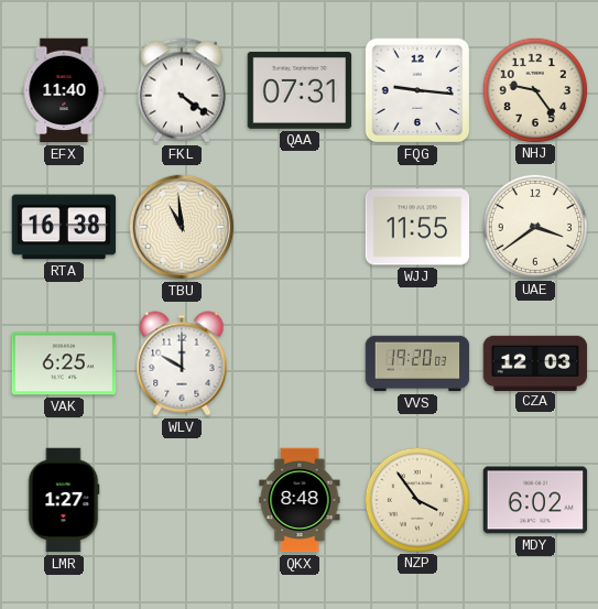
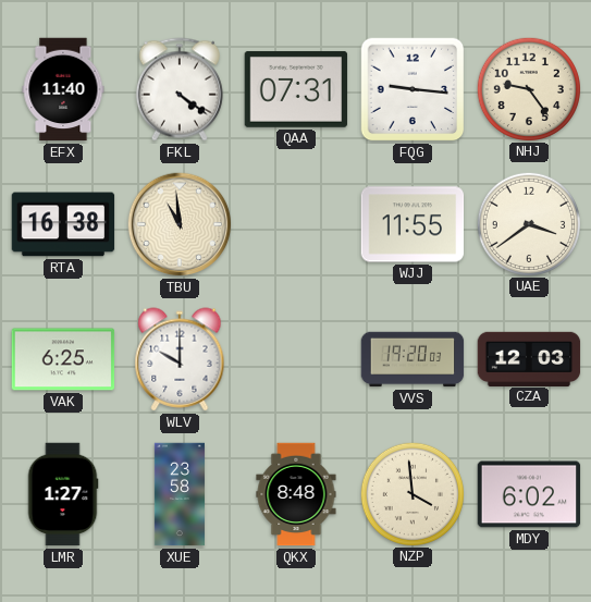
XUE: none -> 23:58 (180, 494)
NZP: 3:54 -> 3:59 (411, 493)
